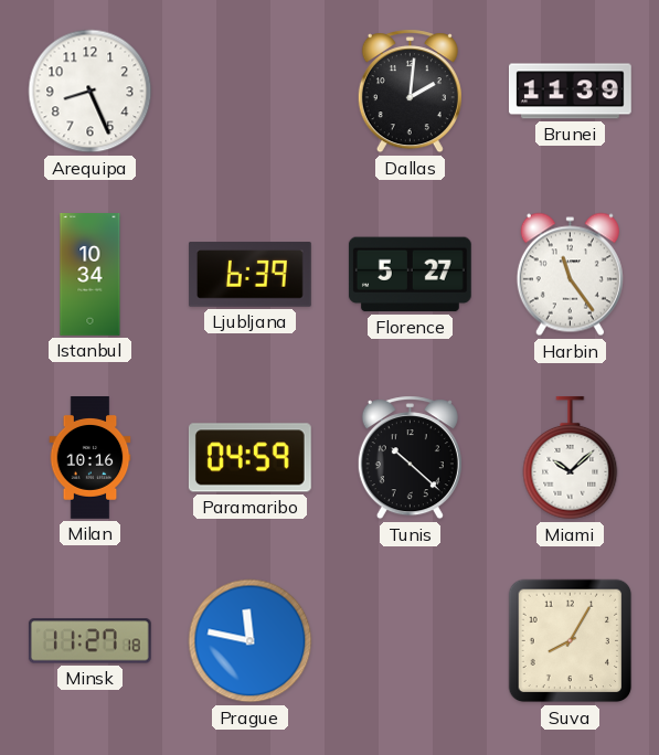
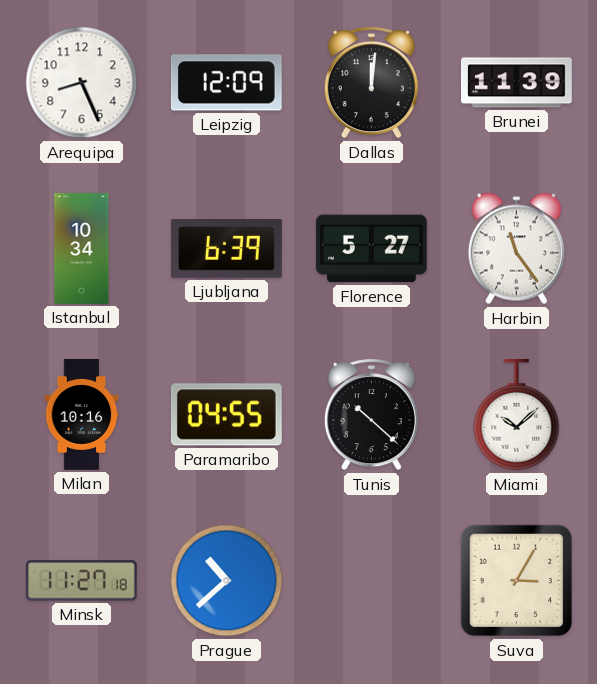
Leipzig: none -> 12:09 (226, 83)
Dallas: 2:01 -> 12:01 (371, 83)
Paramaribo: 04:59 -> 04:55 (226, 415)
Prague: 11:47 -> 10:38 (227, 581)
Suva: 8:05 -> 3:05 (517, 581)
